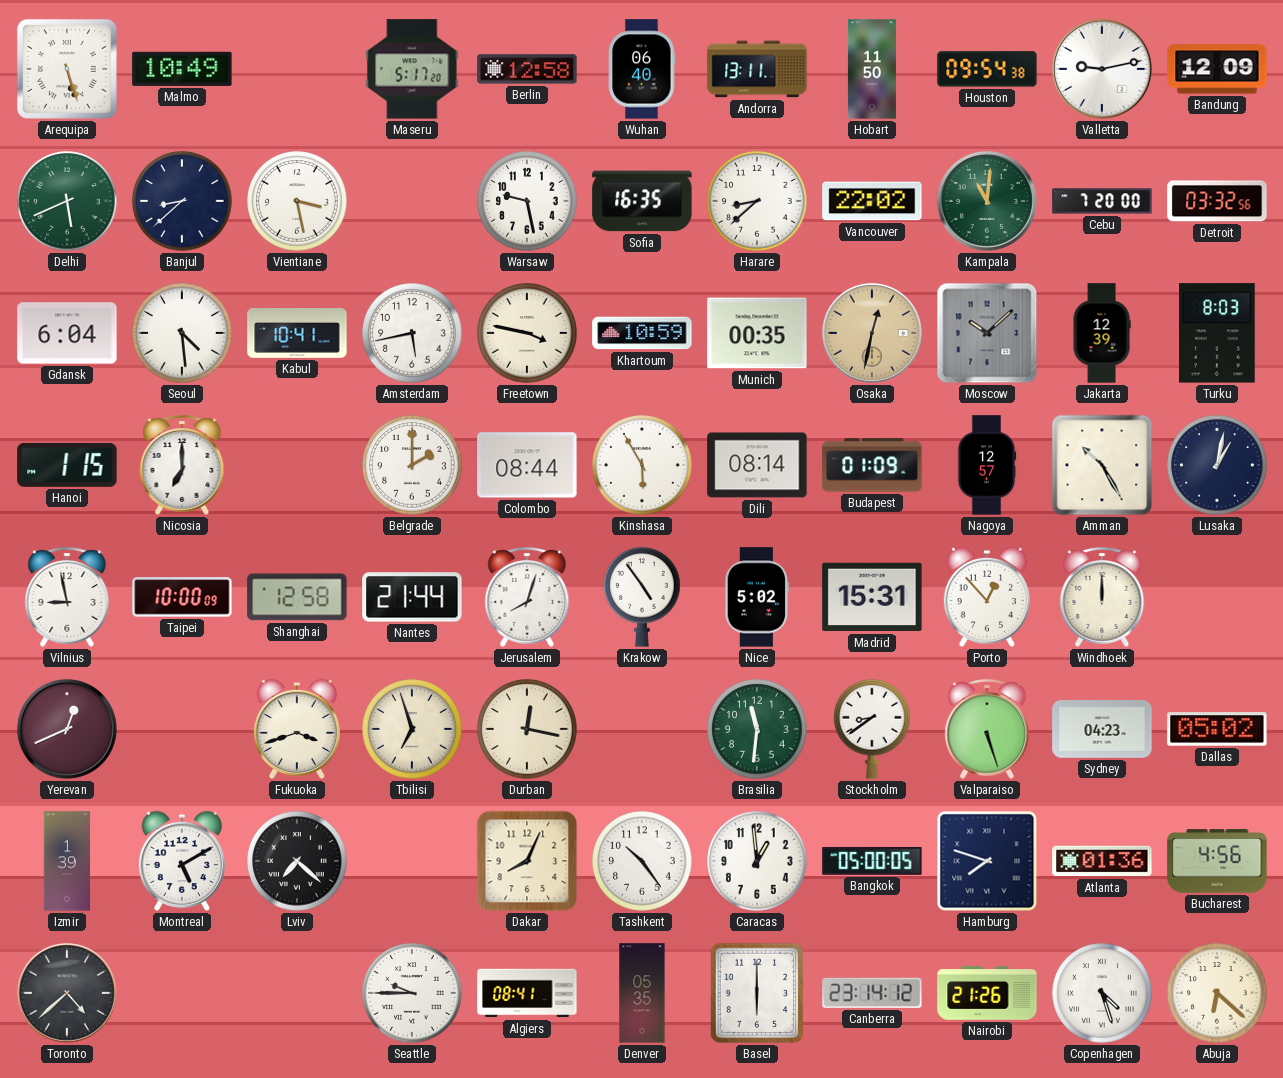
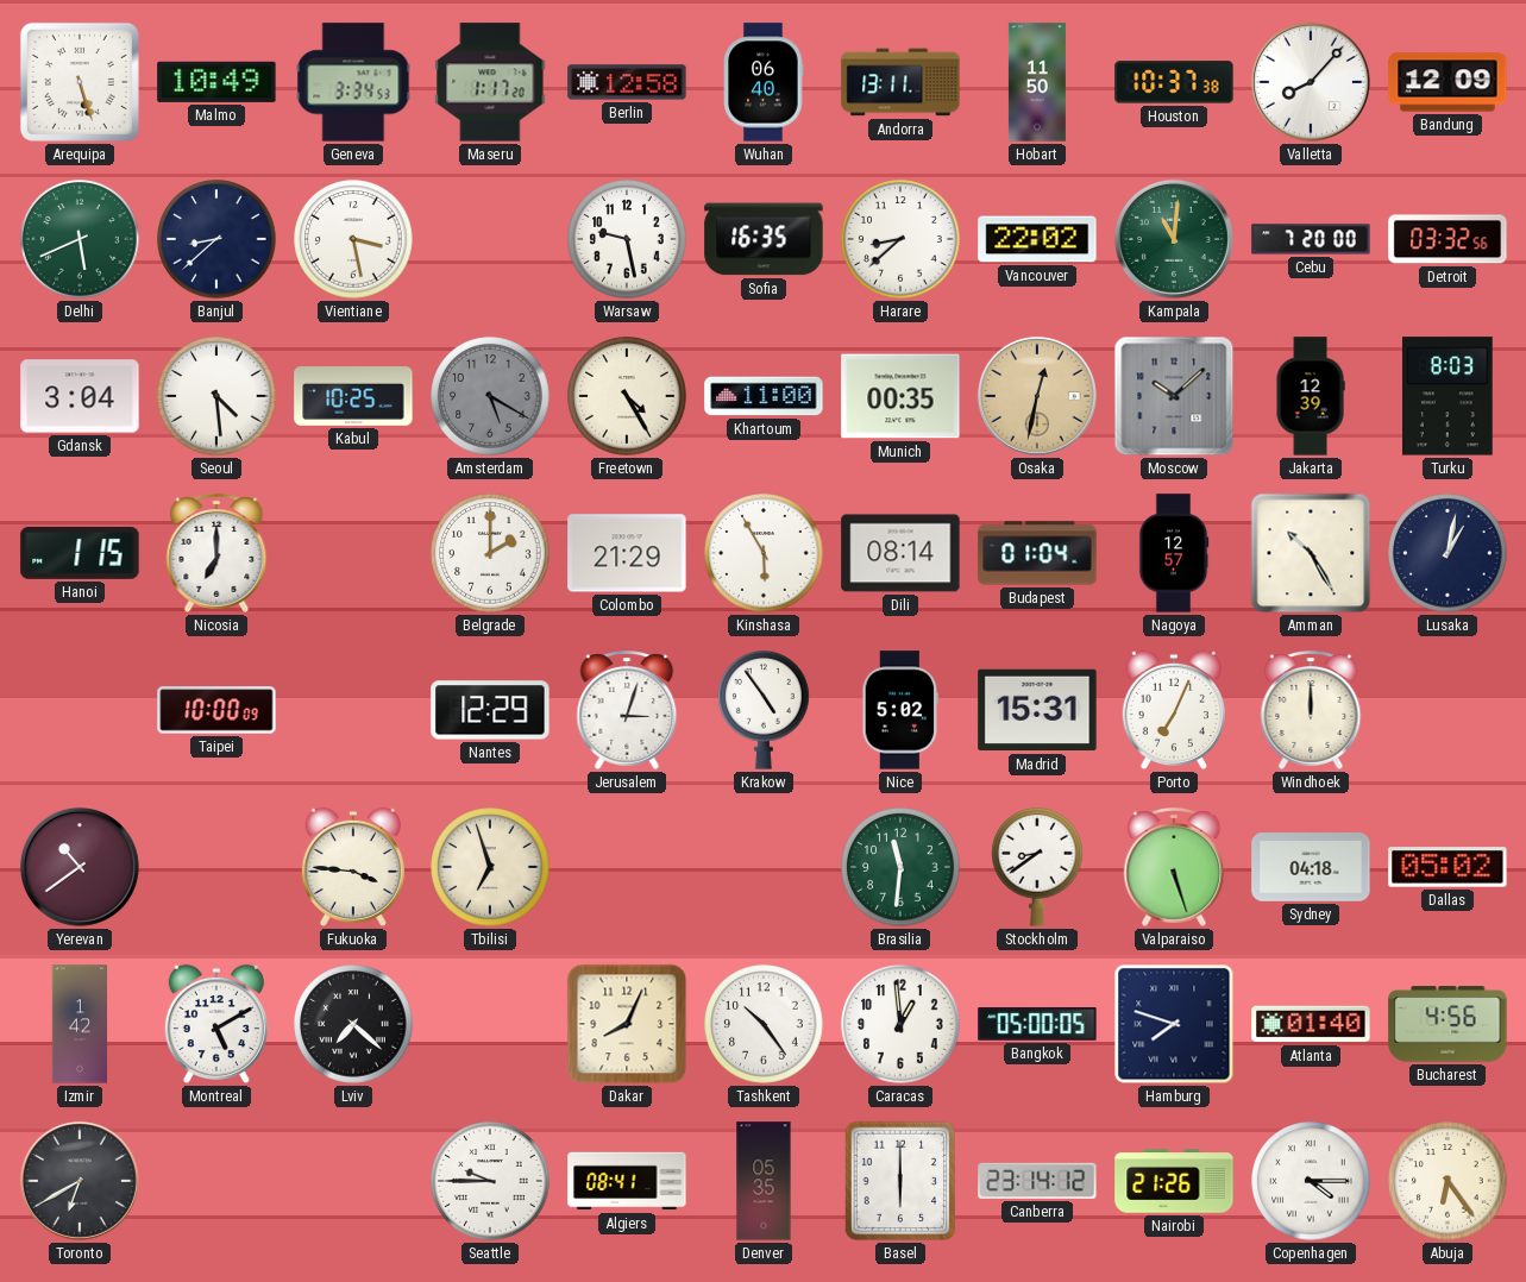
Geneva: none -> 3:34 (353, 82)
Maseru: 5:17 -> 1:17 (490, 82)
Houston: 09:54 -> 10:37 (1174, 82)
Valletta: 9:13 -> 8:07 (1311, 82)
Gdansk: 6:04 -> 3:04 (80, 396)
Kabul: 10:41 -> 10:25 (353, 397)
Amsterdam: 5:43 -> 5:20 (490, 396)
Amsterdam dial: white -> grey (490, 396)
Freetown: 3:47 -> 4:25 (627, 396)
Khartoum: 10:59 -> 11:00 (764, 396)
Colombo: 08:44 -> 21:29 (627, 553)
Budapest: 01:09 -> 01:04 (1037, 553)
Vilnius: 8:58 -> none (67, 597)
Shanghai: 12:58 -> none (297, 597)
Nantes: 21:44 -> 12:29 (490, 710)
Jerusalem: 8:03 -> 3:03 (627, 710)
Porto: 12:53 -> 7:04 (1174, 710)
Yerevan: 12:41 -> 10:39 (80, 867)
Fukuoka: 3:42 -> 3:46 (353, 867)
Durban: 12:17 -> none (527, 729)
Sydney: 04:23 -> 04:18 (1311, 867)
Izmir: 1:39 -> 1:42 (80, 1024)
Atlanta: 01:36 -> 01:40 (1311, 1024)
Toronto: 4:38 -> 6:40 (80, 1181)
Copenhagen: 4:27 -> 4:15 (1311, 1181)
Abuja: 6:22 -> 6:24 (1447, 1181)
